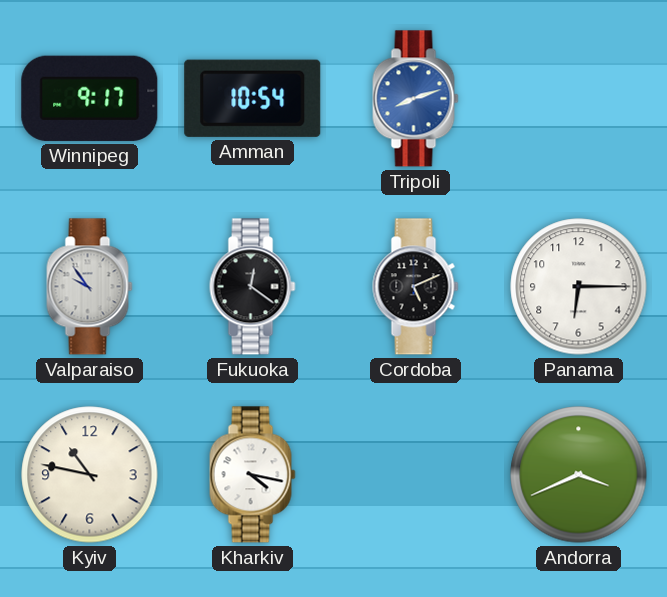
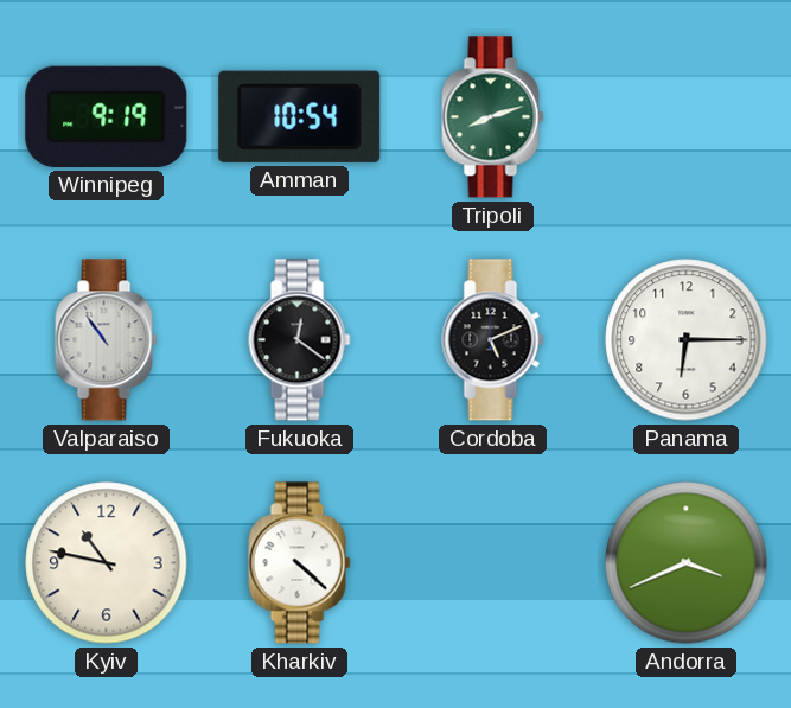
Winnipeg: 9:17 -> 9:19 (107, 116)
Tripoli dial: blue -> green (493, 117)
Valparaiso: 9:54 -> 10:54 (107, 340)
Kharkiv: 4:17 -> 4:22 (300, 563)
